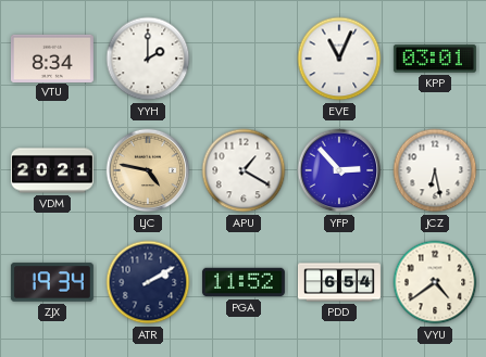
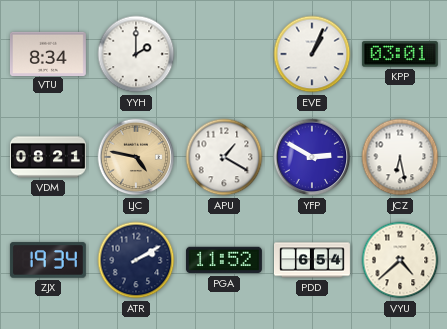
EVE: 11:04 -> 1:04 (312, 54)
VDM: 20:21 -> 08:21 (48, 157)
YFP: 2:53 -> 2:50 (312, 157)
VYU: 4:39 -> 4:38 (400, 260)
